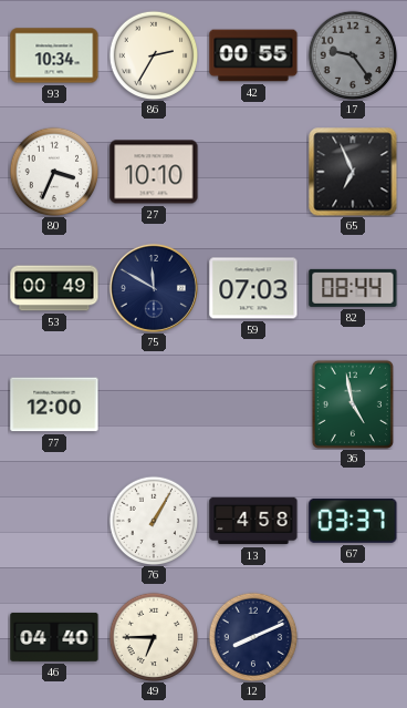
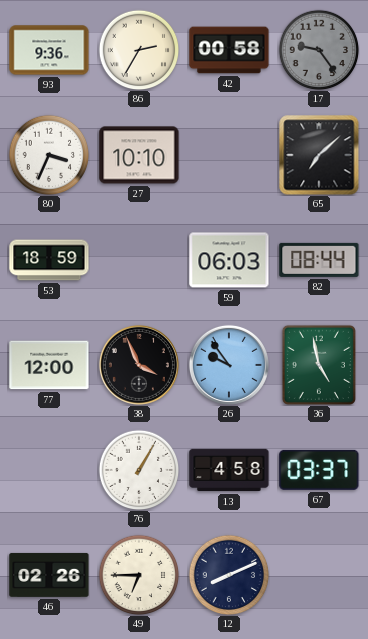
93: 10:34 -> 9:36 (49, 50)
42: 00:55 -> 00:58 (229, 50)
65: 6:56 -> 7:08 (319, 155)
53: 00:49 -> 18:59 (49, 260)
75: 11:50 -> none (154, 288)
59: 07:03 -> 06:03 (229, 260)
38: none -> 3:56 (139, 365)
26: none -> 9:54 (229, 365)
46: 04:40 -> 02:26 (49, 575)
